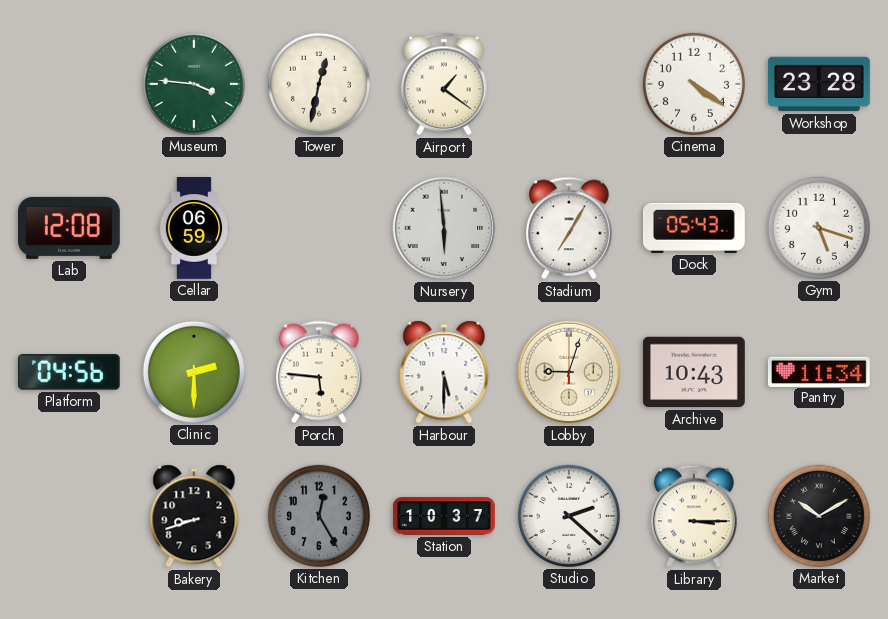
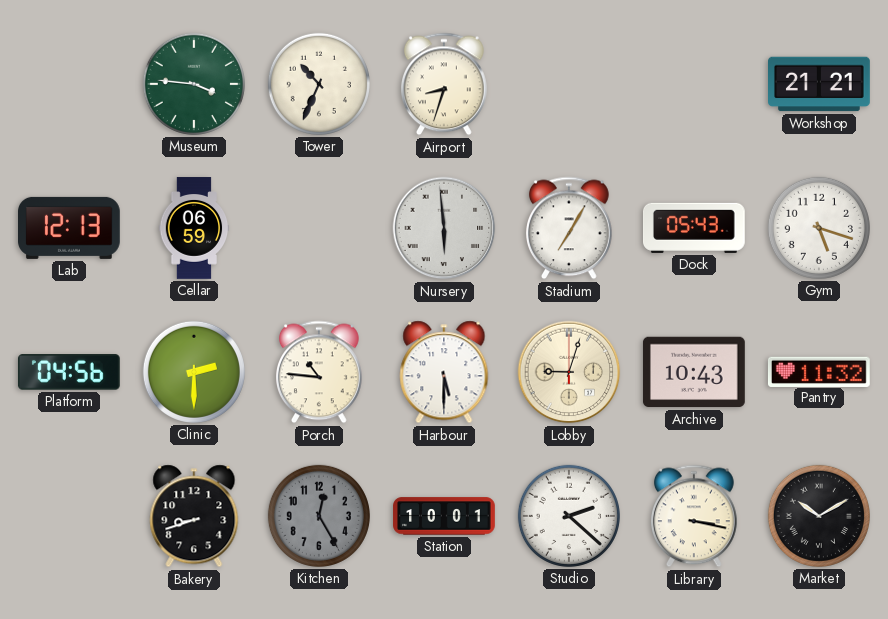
Tower: 12:32 -> 10:34 (319, 84)
Airport: 1:21 -> 8:33 (445, 84)
Cinema: 4:21 -> none (694, 84)
Workshop: 23:28 -> 21:21 (820, 84)
Lab: 12:08 -> 12:13 (70, 228)
Porch: 5:46 -> 10:46 (320, 372)
Pantry: 11:34 -> 11:32 (819, 371)
Station: 10:37 -> 10:01 (444, 516)
Library: 3:15 -> 3:17 (695, 516)
